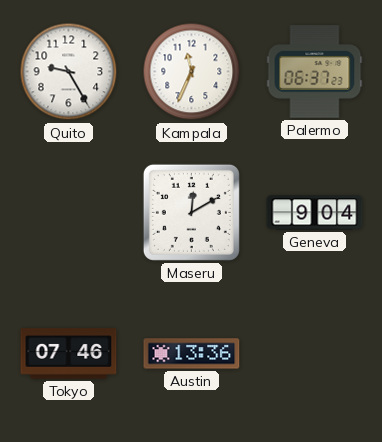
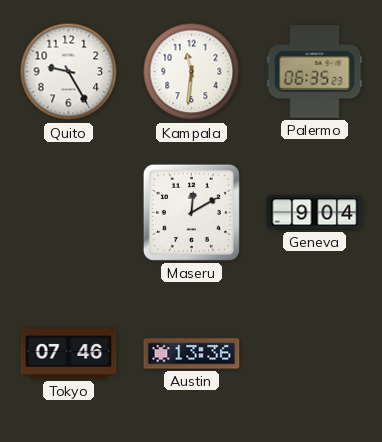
Kampala: 11:34 -> 11:31 (192, 72)
Palermo: 06:37 -> 06:35 (315, 72)
